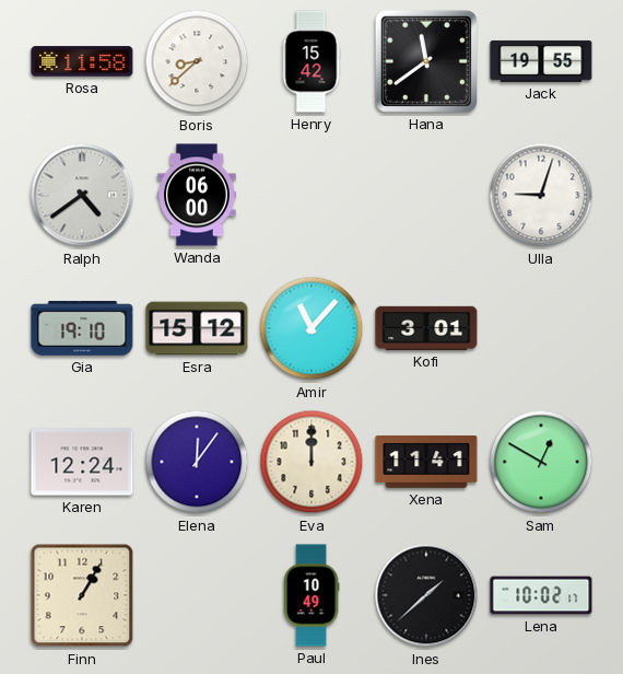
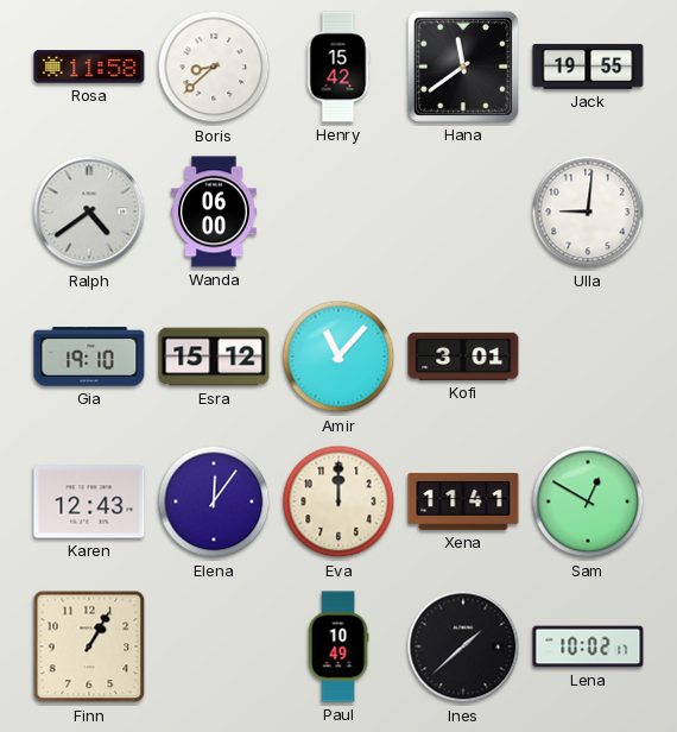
Ulla: 9:03 -> 9:01 (588, 212)
Karen: 12:24 -> 12:43 (89, 501)
